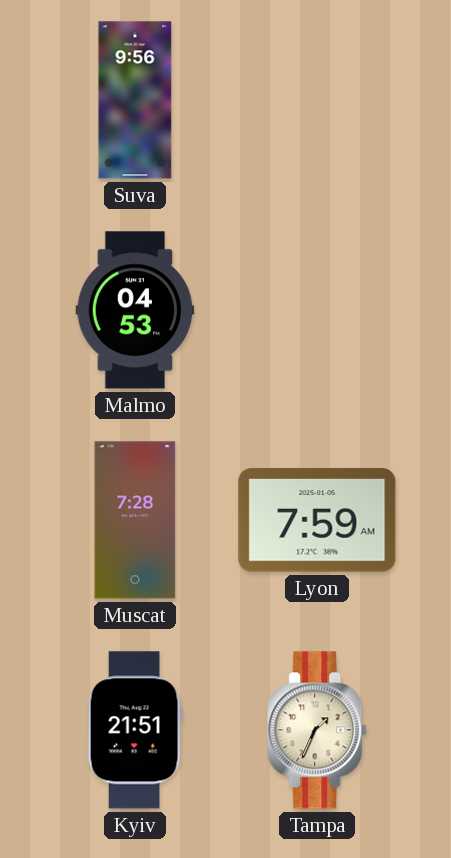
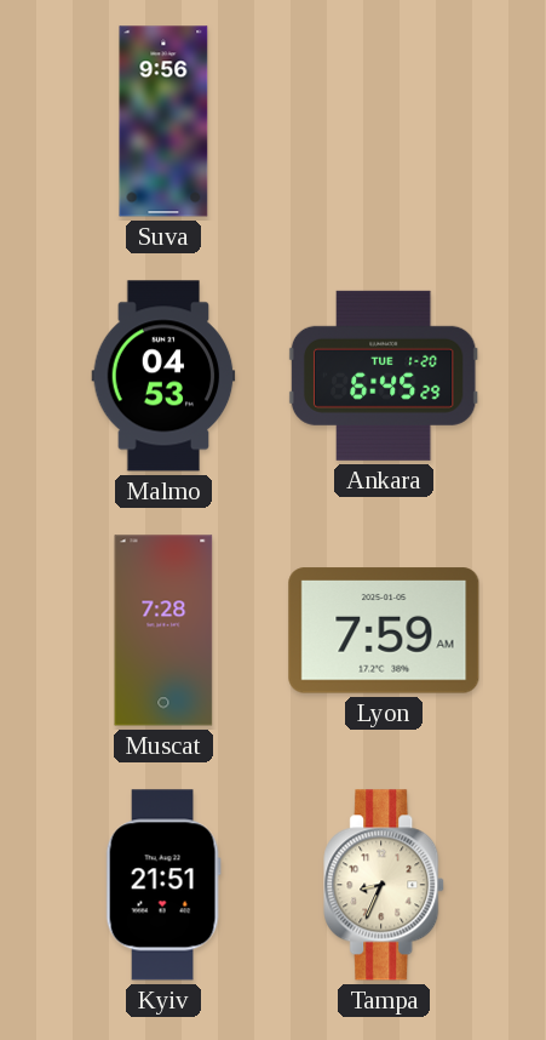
Ankara: none -> 6:45 (384, 376)
Tampa: 1:34 -> 8:34 (385, 885)
